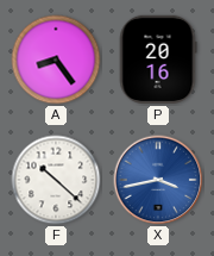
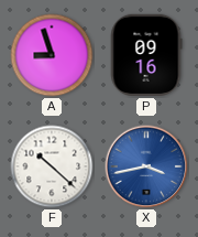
A: 8:24 -> 8:57 (52, 55)
P: 20:16 -> 09:16 (146, 55)
